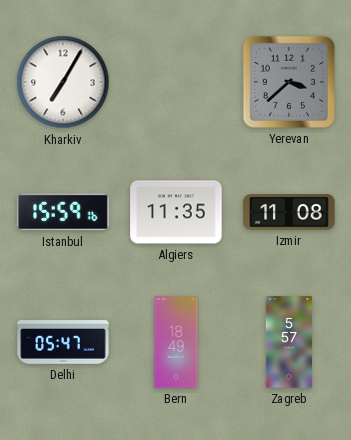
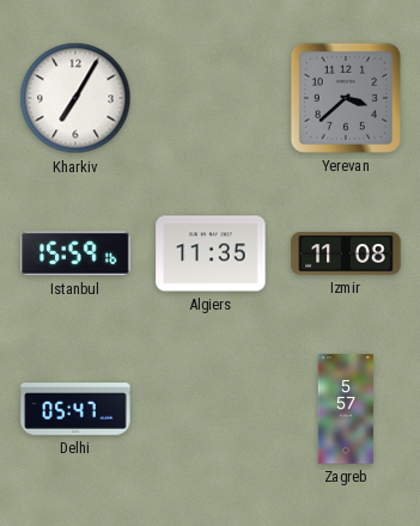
Bern: 18:49 -> none (176, 342)
